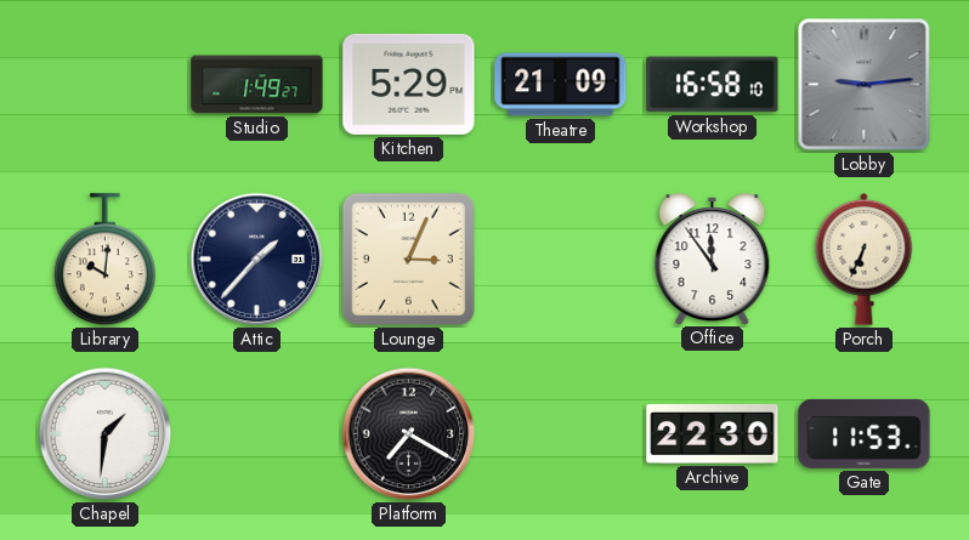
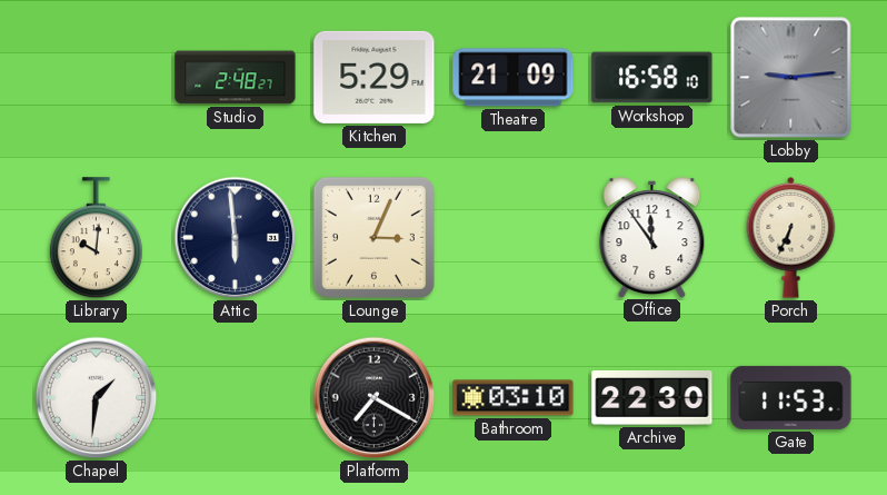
Studio: 1:49 -> 2:48 (236, 78)
Attic: 1:37 -> 5:59 (236, 238)
Bathroom: none -> 03:10 (514, 398)
